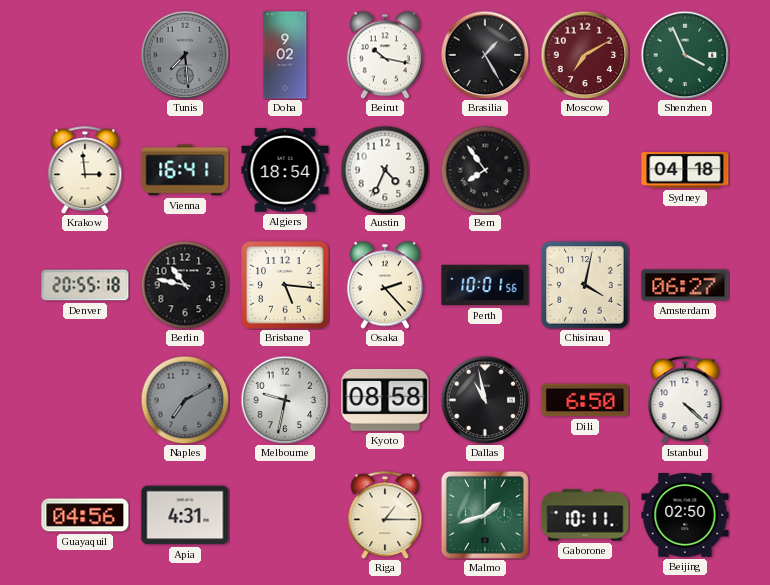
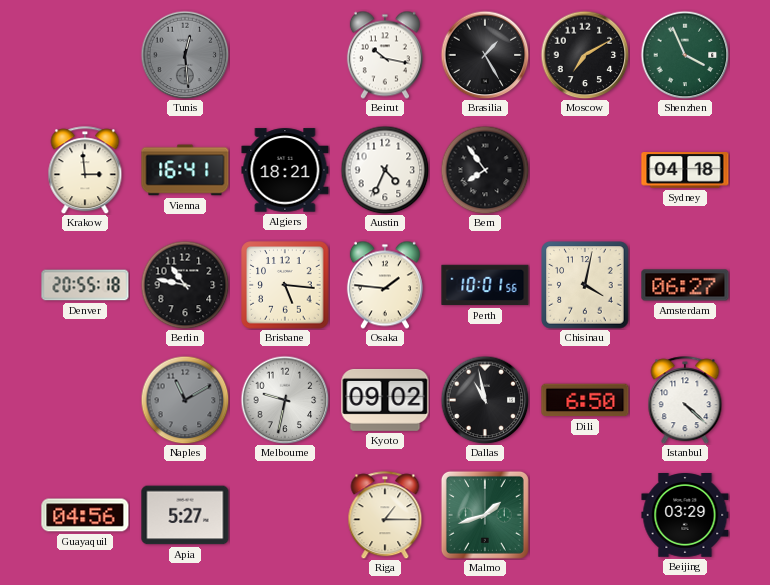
Tunis: 7:29 -> 12:29 (185, 55)
Doha: 9:02 -> none (285, 55)
Moscow dial: burgundy -> black (585, 55)
Algiers: 18:54 -> 18:21 (285, 170)
Osaka: 2:23 -> 1:46 (385, 285)
Naples: 7:10 -> 11:10 (185, 400)
Kyoto: 08:58 -> 09:02 (385, 400)
Apia: 4:31 -> 5:27 (185, 515)
Gaborone: 10:11 -> none (585, 515)
Beijing: 02:50 -> 03:29 (685, 516)
